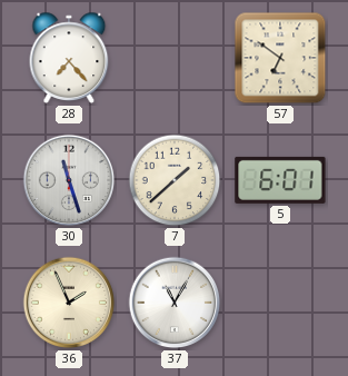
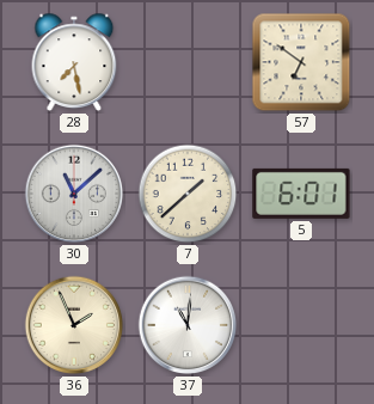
28: 7:23 -> 7:28 (74, 62)
30: 11:27 -> 11:08 (74, 194)
37: 11:05 -> 11:01 (188, 325)
